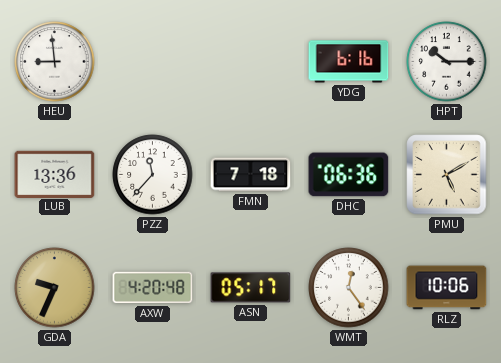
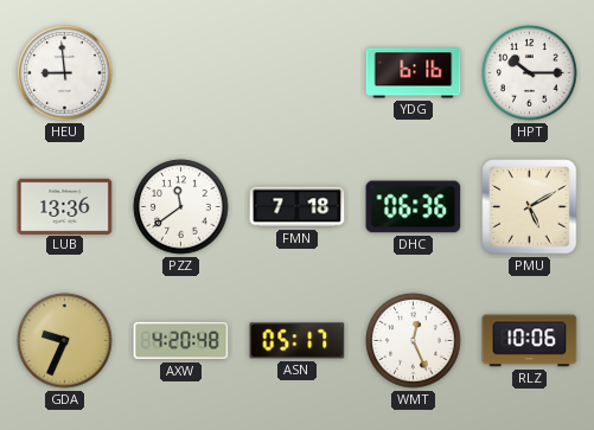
PZZ: 11:37 -> 11:39 (181, 207)
WMT: 12:24 -> 12:26 (414, 341)
